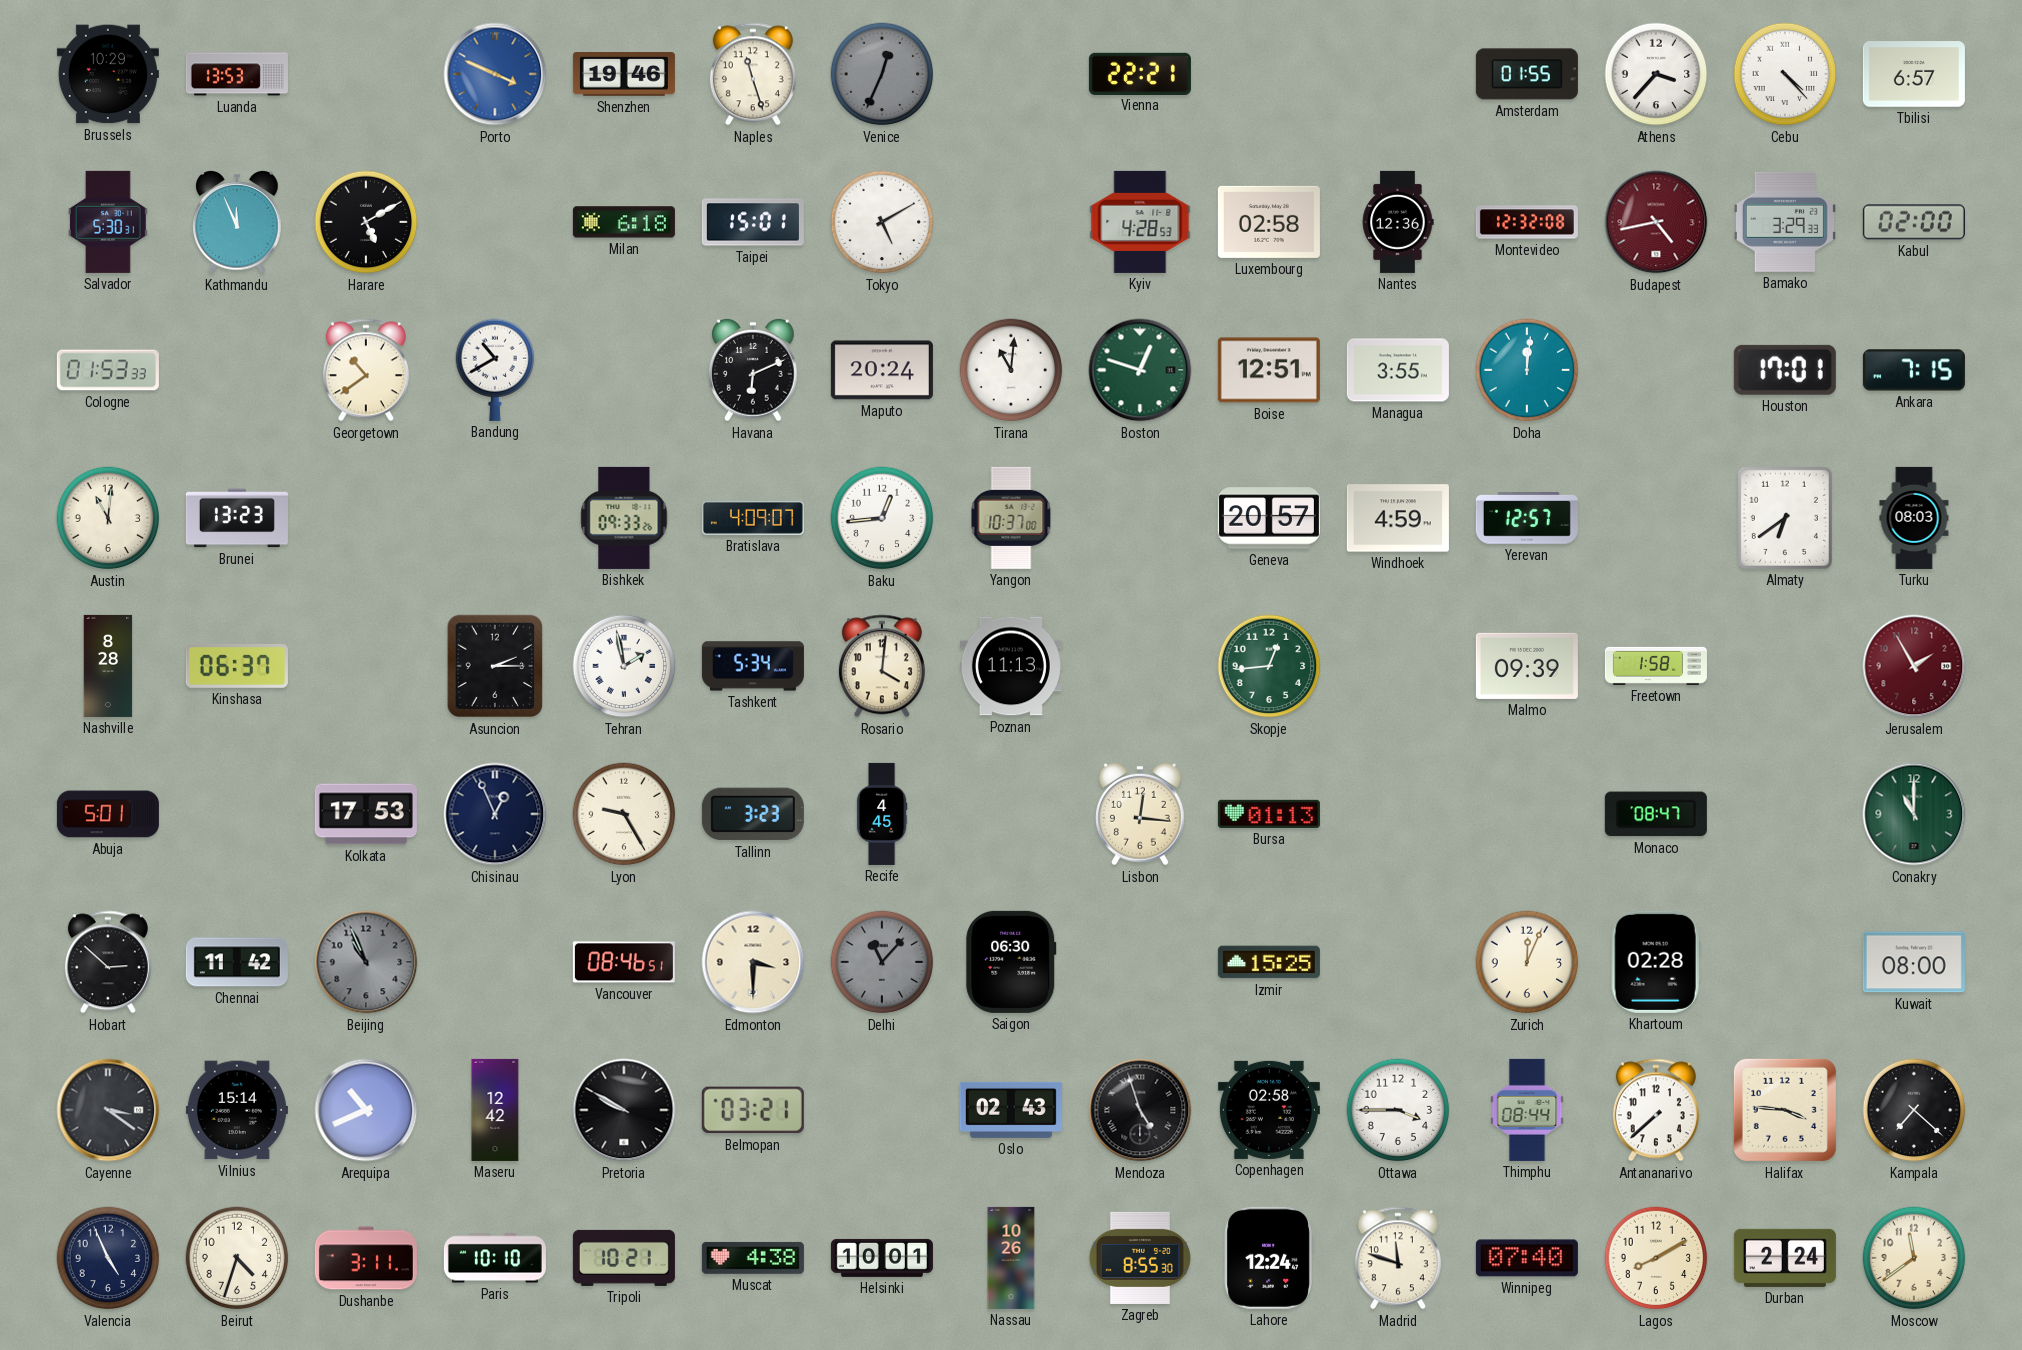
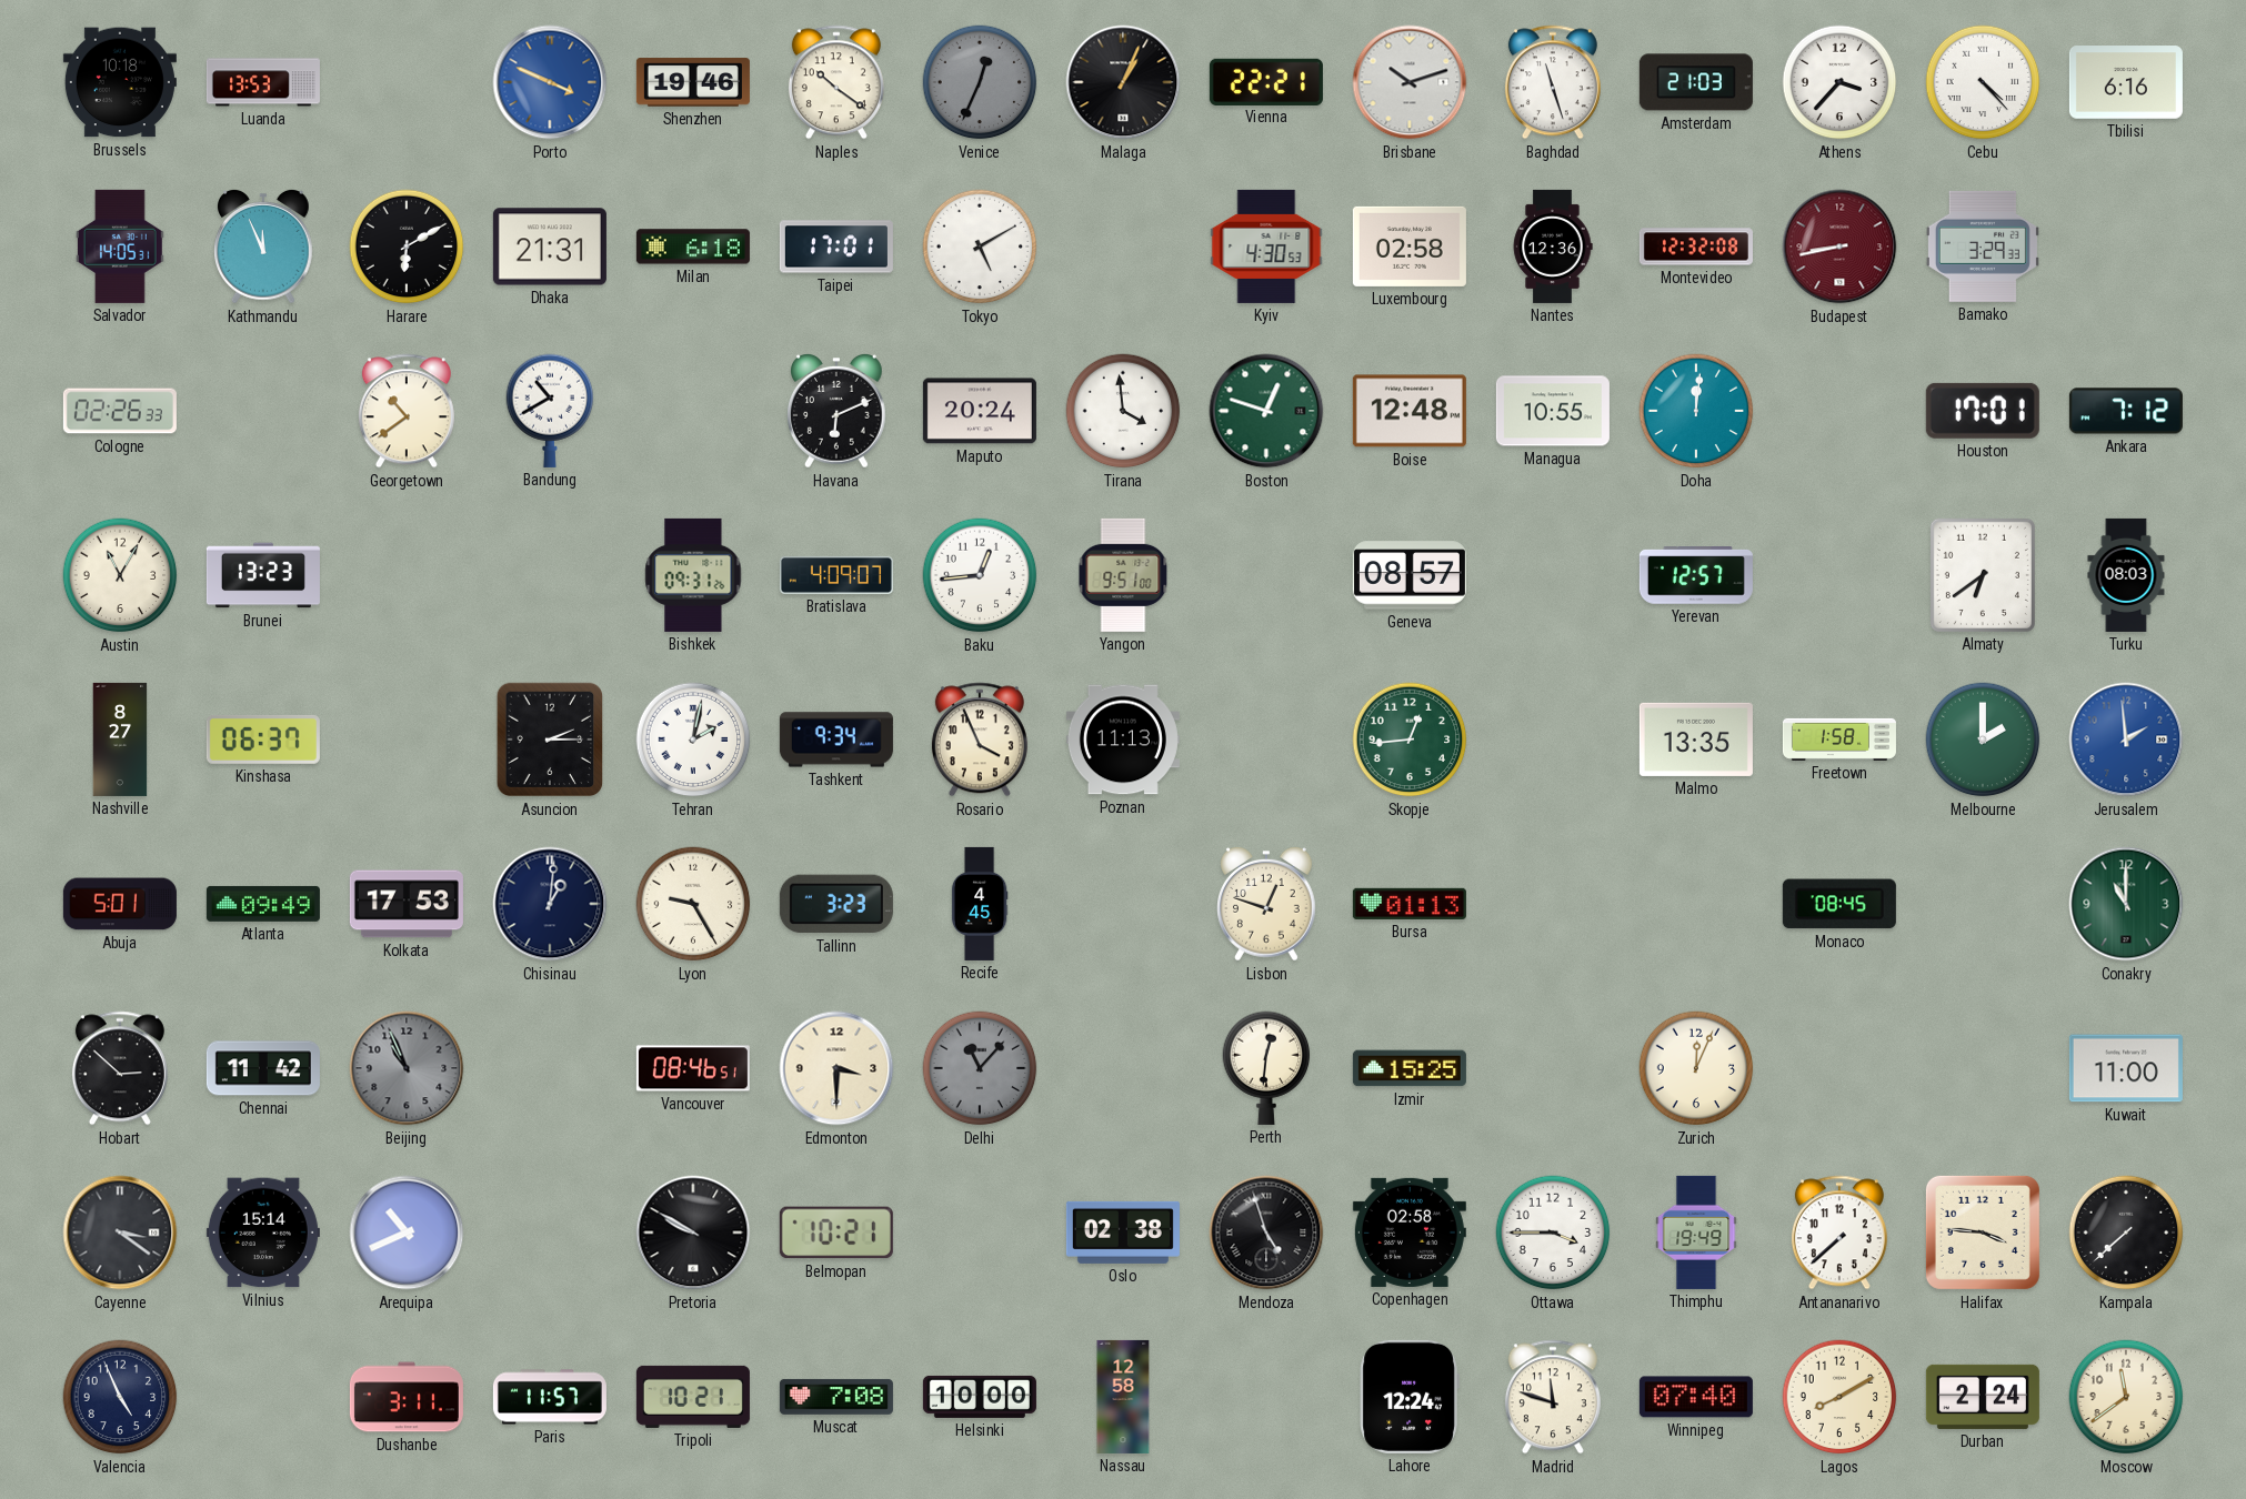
Brussels: 10:29 -> 10:18 (120, 82)
Naples: 11:27 -> 10:21 (836, 82)
Malaga: none -> 1:04 (1123, 82)
Brisbane: none -> 10:12 (1410, 82)
Baghdad: none -> 11:27 (1553, 82)
Amsterdam: 01:55 -> 21:03 (1696, 82)
Tbilisi: 6:57 -> 6:16 (2126, 82)
Salvador: 5:30 -> 14:05 (120, 247)
Harare: 5:10 -> 6:10 (407, 247)
Dhaka: none -> 21:31 (550, 247)
Taipei: 15:01 -> 17:01 (836, 247)
Kyiv: 4:28 -> 4:30 (1266, 247)
Budapest: 4:43 -> 8:43 (1839, 247)
Kabul: 02:00 -> none (1914, 222)
Cologne: 01:53 -> 02:26 (120, 411)
Tirana: 11:01 -> 3:59 (1123, 411)
Boise: 12:51 -> 12:48 (1410, 411)
Managua: 3:55 -> 10:55 (1553, 411)
Ankara: 7:15 -> 7:12 (2126, 411)
Austin: 11:01 -> 11:05 (120, 575)
Bishkek: 09:33 -> 09:31 (693, 575)
Yangon: 10:37 -> 9:51 (1123, 575)
Geneva: 20:57 -> 08:57 (1410, 575)
Windhoek: 4:59 -> none (1398, 518)
Nashville: 8:28 -> 8:27 (120, 740)
Tehran: 1:58 -> 2:02 (693, 740)
Tashkent: 5:34 -> 9:34 (836, 740)
Rosario: 4:01 -> 3:56 (980, 740)
Malmo: 09:39 -> 13:35 (1696, 740)
Melbourne: none -> 2:00 (1983, 740)
Jerusalem: 1:55 -> 1:59 (2126, 740)
Jerusalem dial: burgundy -> blue (2126, 740)
Atlanta: none -> 09:49 (263, 904)
Chisinau: 12:56 -> 1:01 (550, 904)
Lisbon: 12:16 -> 12:48 (1267, 904)
Monaco: 08:47 -> 08:45 (1839, 904)
Saigon: 06:30 -> none (1011, 962)
Perth: none -> 12:31 (1266, 1068)
Khartoum: 02:28 -> none (1656, 962)
Kuwait: 08:00 -> 11:00 (2126, 1068)
Maseru: 12:42 -> none (495, 1110)
Belmopan: 03:21 -> 10:21 (836, 1233)
Oslo: 02:43 -> 02:38 (1123, 1233)
Thimphu: 08:44 -> 19:49 (1696, 1233)
Kampala: 7:22 -> 7:38 (2126, 1233)
Beirut: 4:33 -> none (237, 1258)
Paris: 10:10 -> 11:57 (550, 1397)
Muscat: 4:38 -> 7:08 (836, 1397)
Helsinki: 10:01 -> 10:00 (980, 1397)
Nassau: 10:26 -> 12:58 (1123, 1397)
Zagreb: 8:55 -> none (1140, 1258)
